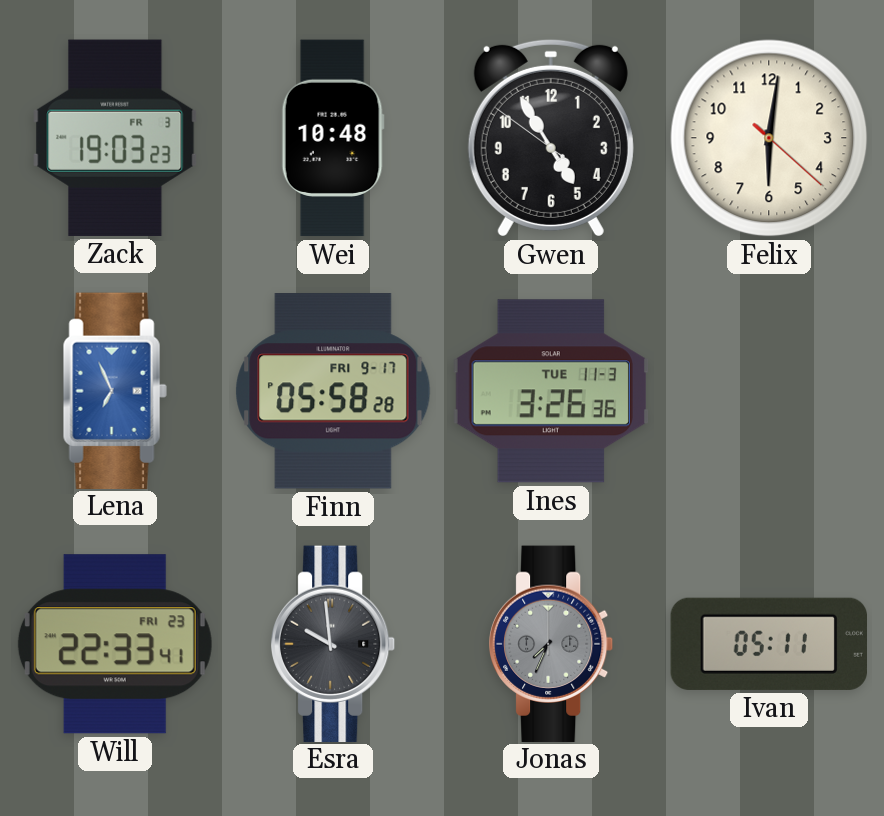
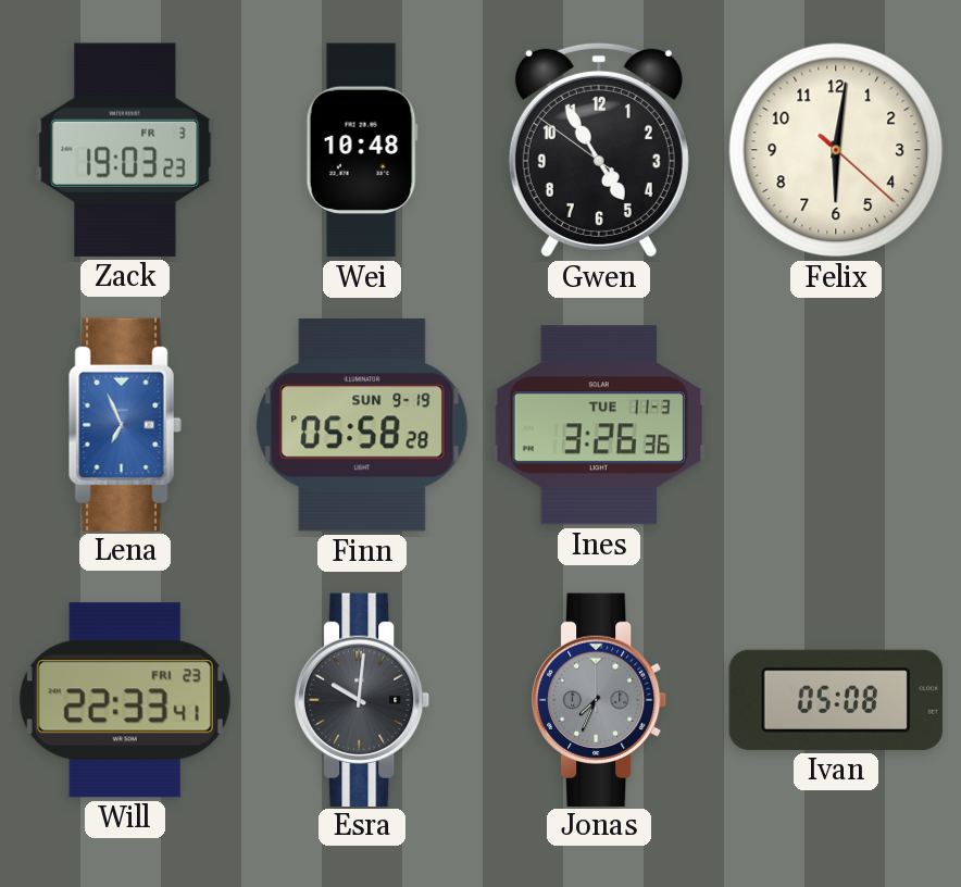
Finn date: FRI 9-17 -> SUN 9-19 (362, 425)
Esra: 9:59 -> 10:01 (363, 699)
Ivan: 05:11 -> 05:08 (835, 700)
